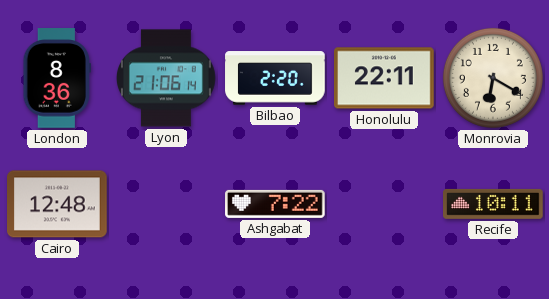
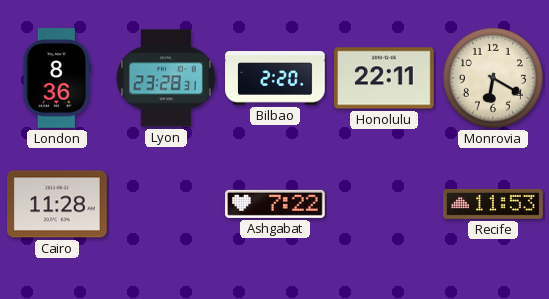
Lyon: 21:06 -> 23:28 (166, 78)
Cairo: 12:48 -> 11:28 (58, 204)
Recife: 10:11 -> 11:53 (493, 204)
